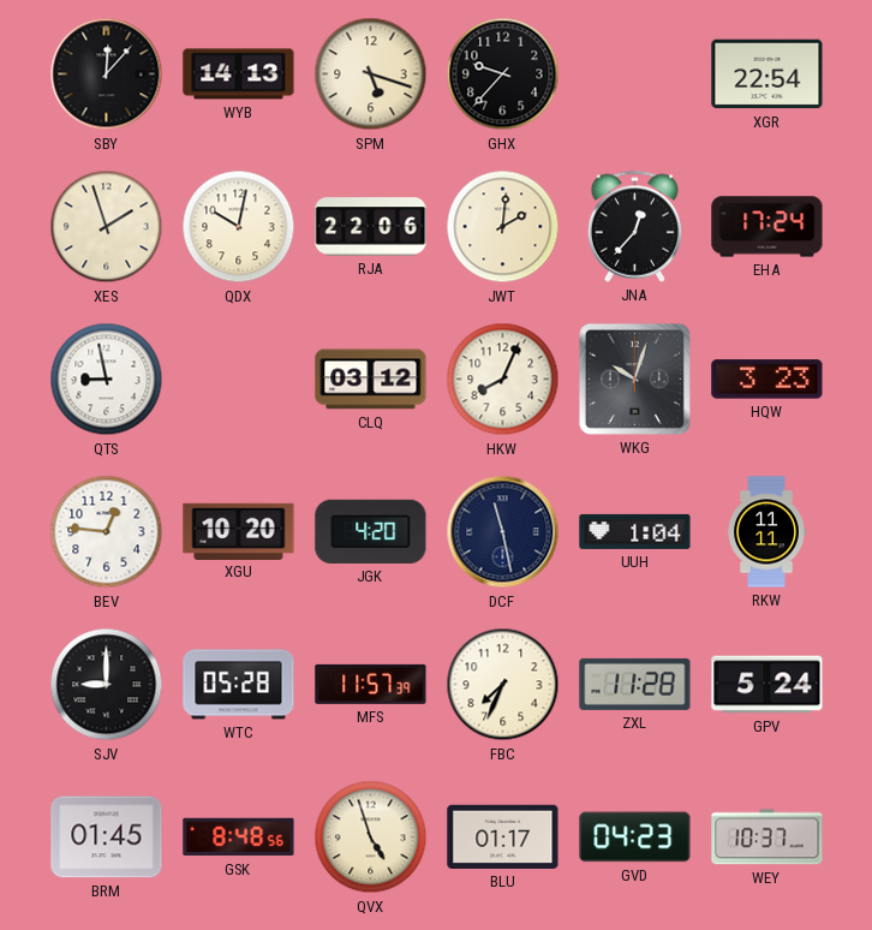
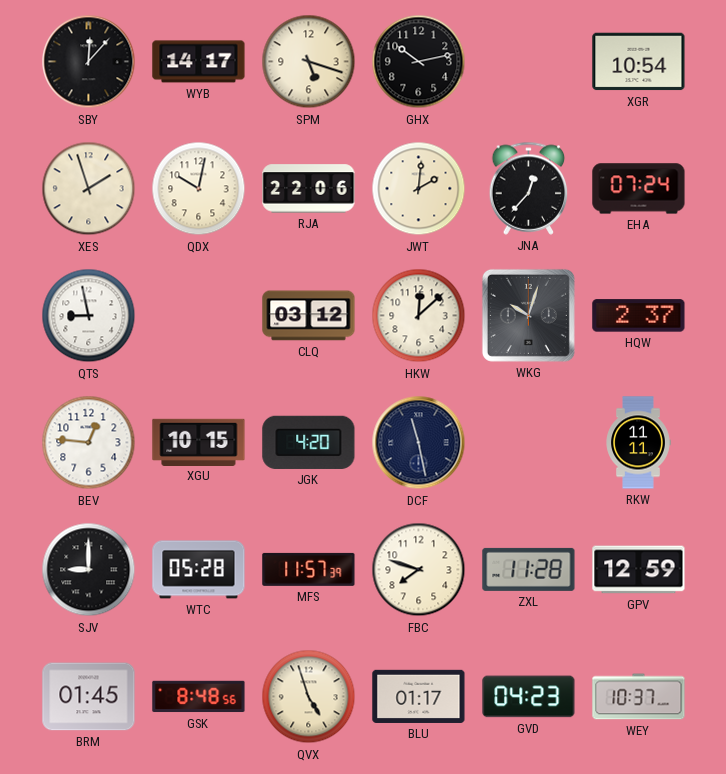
WYB: 14:13 -> 14:17 (199, 62)
GHX: 9:37 -> 10:13 (419, 62)
XGR: 22:54 -> 10:54 (639, 62)
EHA: 17:24 -> 07:24 (639, 189)
HKW: 8:04 -> 12:08 (419, 316)
HQW: 3:23 -> 2:37 (639, 316)
XGU: 10:20 -> 10:15 (199, 442)
UUH: 1:04 -> none (635, 531)
FBC: 7:34 -> 7:48 (419, 570)
GPV: 5:24 -> 12:59 (639, 570)
